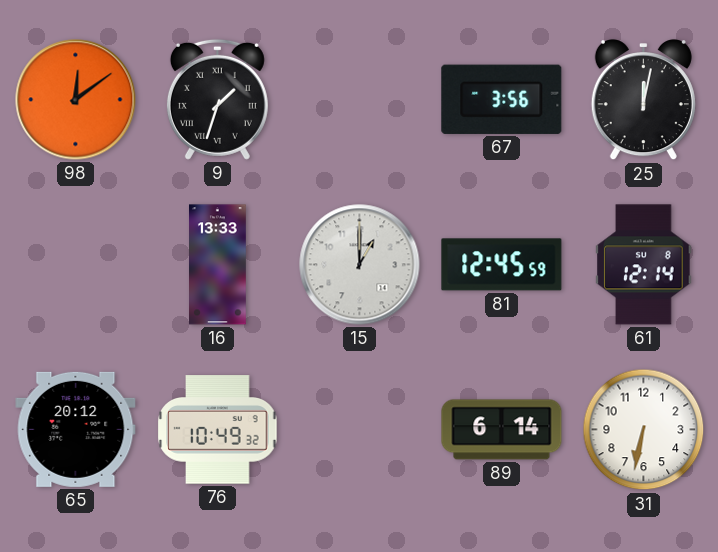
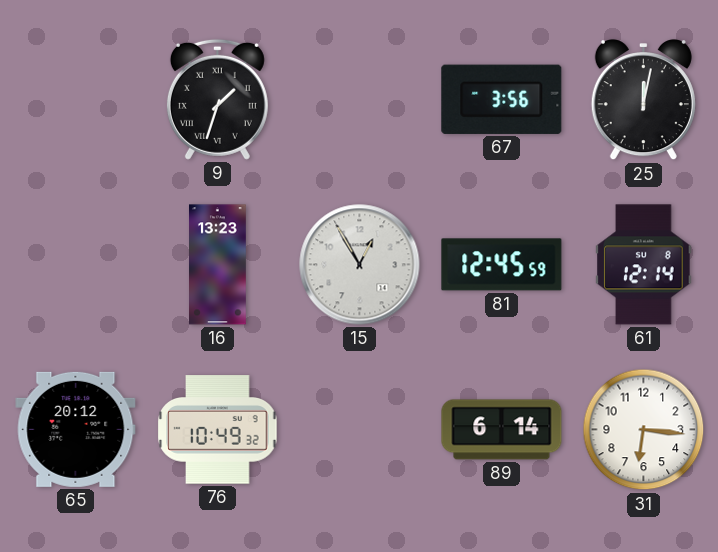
98: 12:09 -> none (76, 100)
16: 13:33 -> 13:23 (218, 265)
15: 1:00 -> 12:55 (360, 265)
31: 6:32 -> 6:16 (644, 430)
